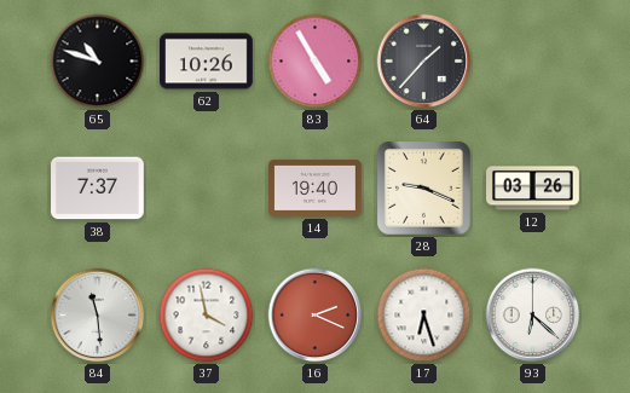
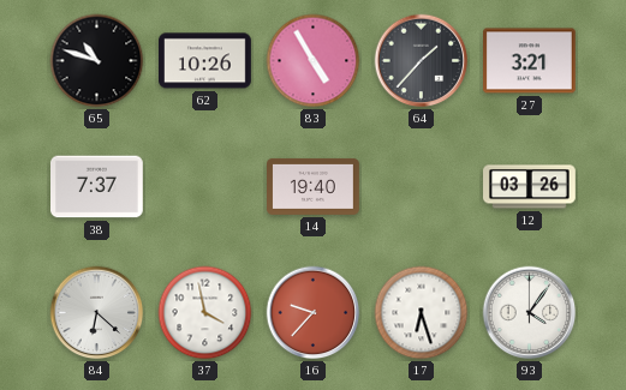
27: none -> 3:21 (530, 61)
28: 9:19 -> none (423, 187)
84: 11:29 -> 6:22 (97, 313)
16: 2:19 -> 9:37 (314, 313)
93: 6:22 -> 4:06 (530, 313)
